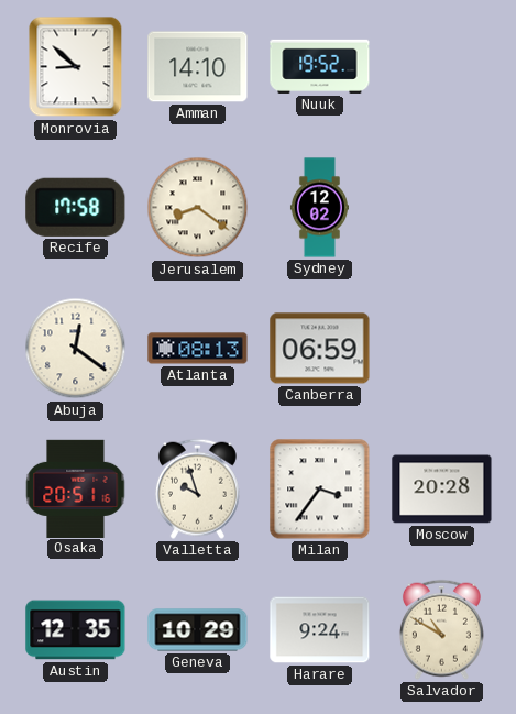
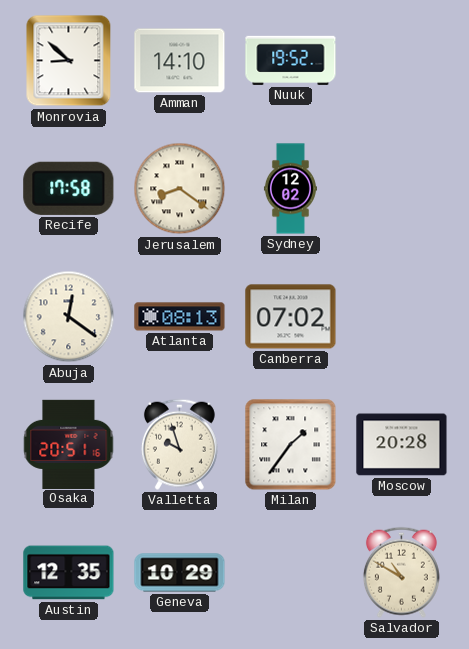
Canberra: 06:59 -> 07:02 (291, 317)
Milan: 3:36 -> 1:36 (291, 445)
Harare: 9:24 -> none (320, 630)
